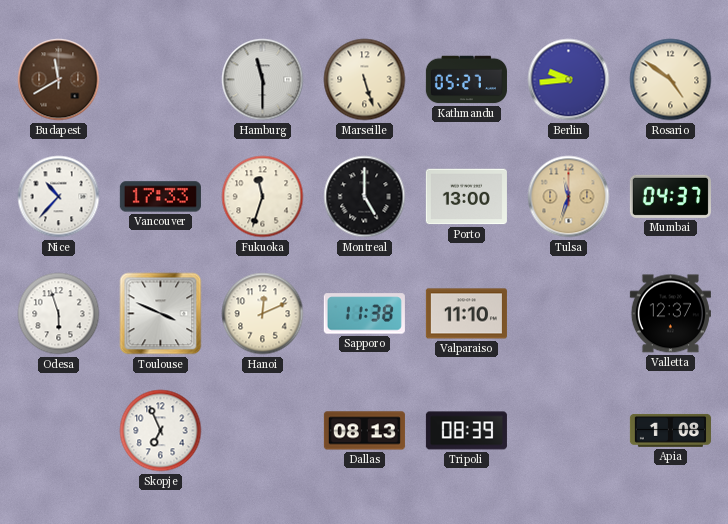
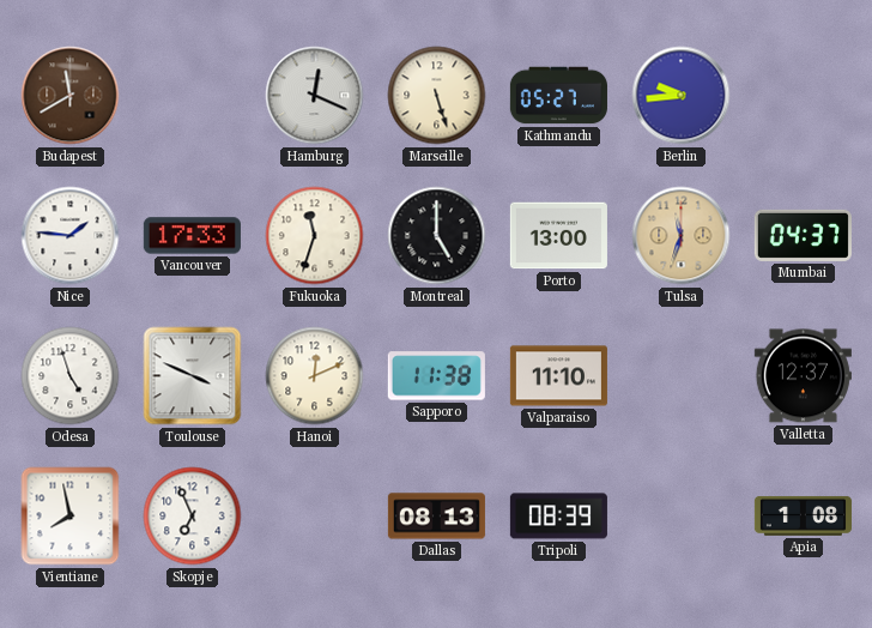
Hamburg: 11:30 -> 12:19 (315, 96)
Rosario: 4:51 -> none (671, 80)
Nice: 10:37 -> 1:46 (71, 236)
Odesa: 5:57 -> 4:57 (71, 376)
Vientiane: none -> 7:58 (71, 517)
